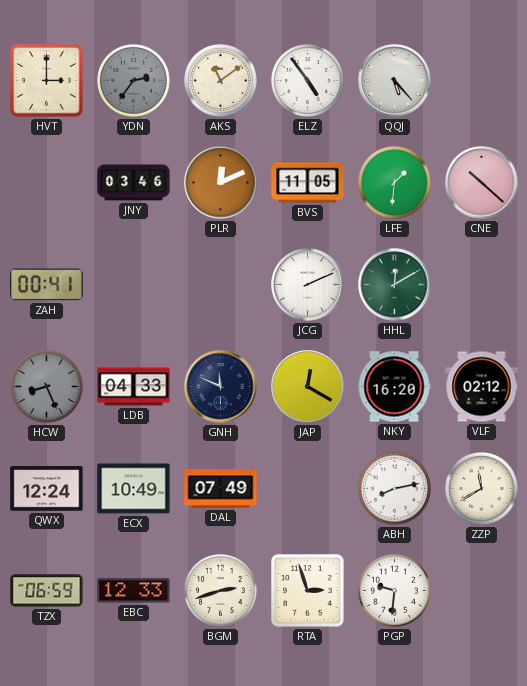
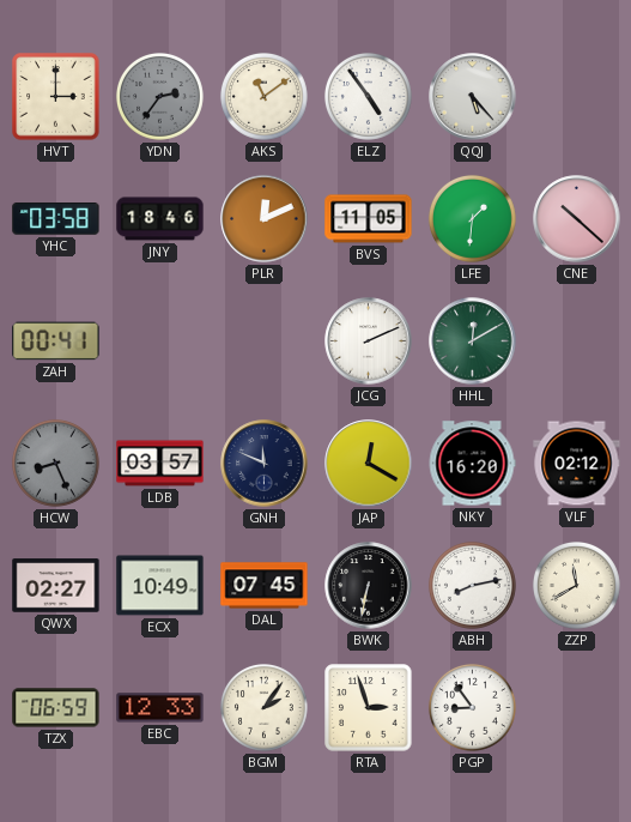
YHC: none -> 03:58 (56, 219)
JNY: 03:46 -> 18:46 (160, 219)
LDB: 04:33 -> 03:57 (160, 464)
QWX: 12:24 -> 02:27 (56, 586)
DAL: 07:49 -> 07:45 (265, 586)
BWK: none -> 6:32 (369, 586)
BGM: 2:42 -> 2:06 (263, 707)
PGP: 9:31 -> 8:54 (472, 707)
